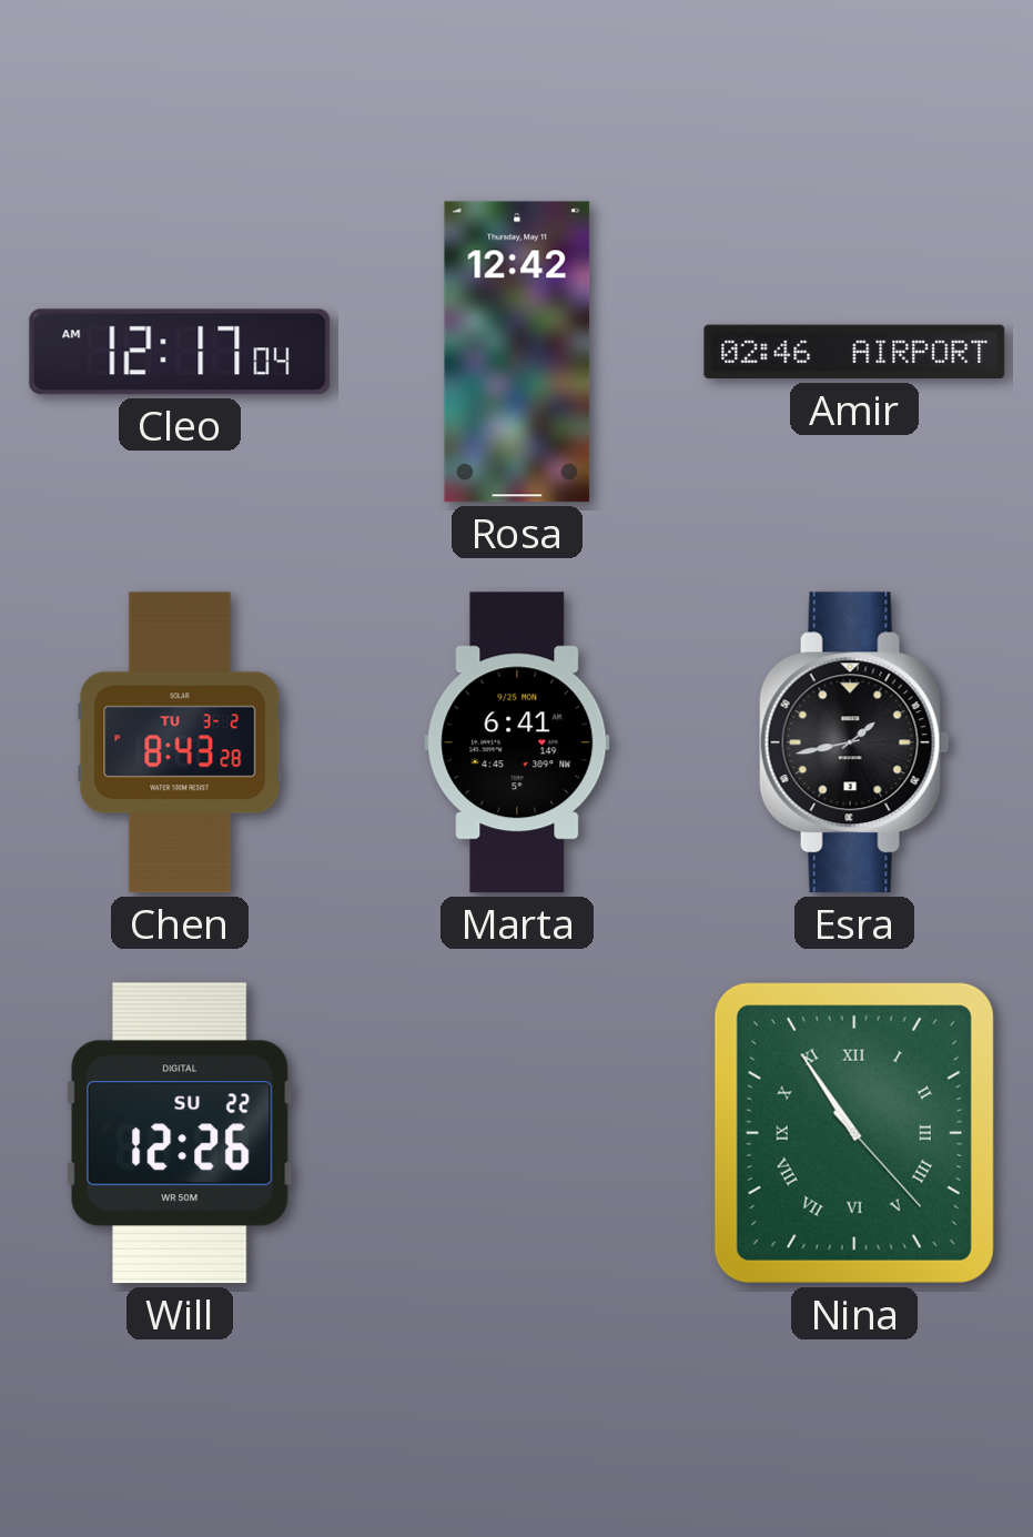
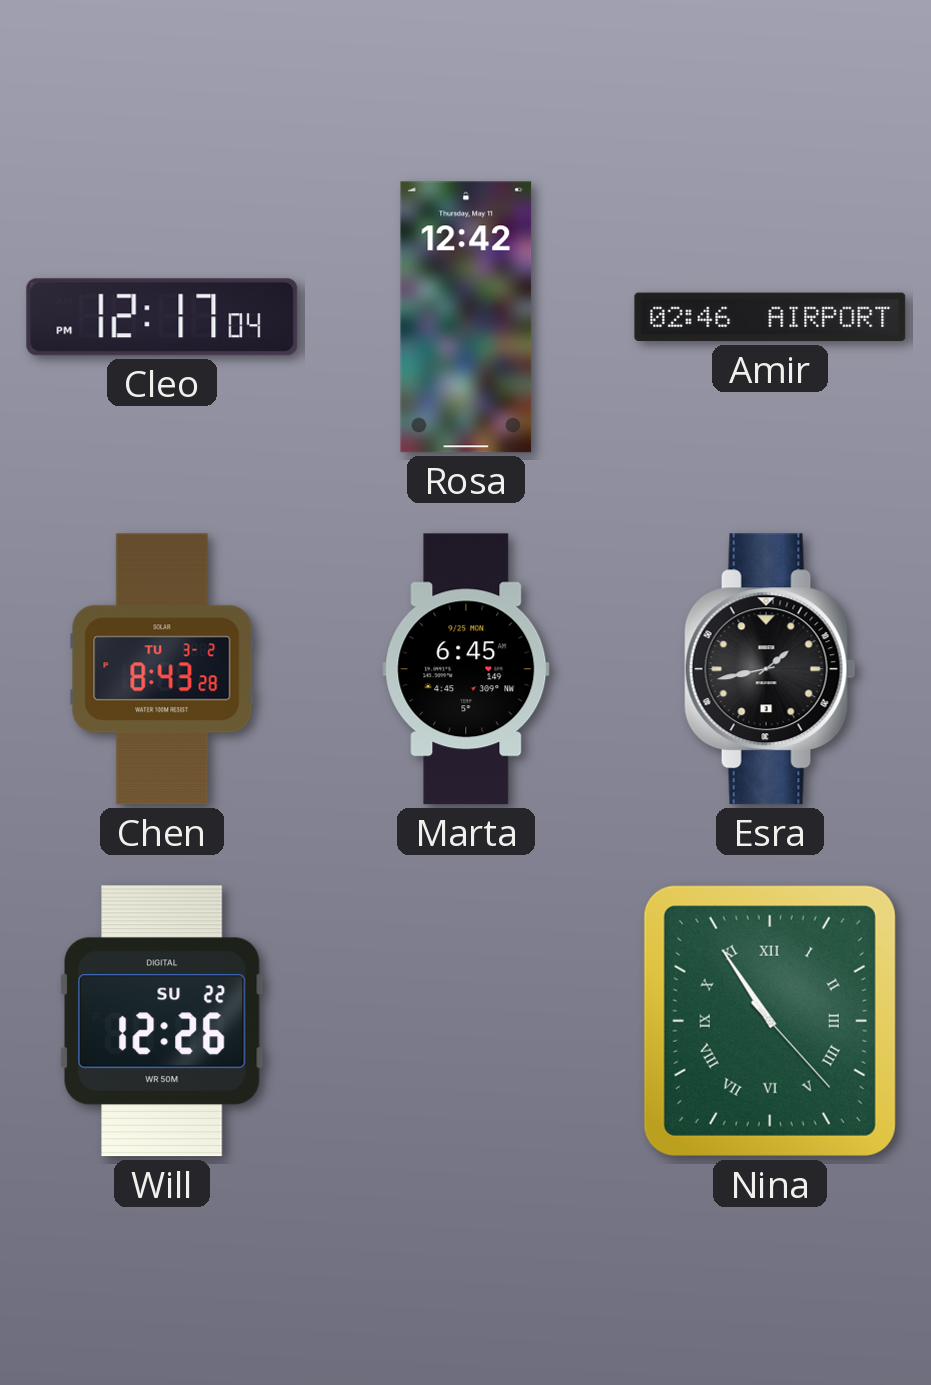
Cleo: 12:17:04 AM -> 12:17:04 PM (162, 317)
Marta: 6:41 -> 6:45 (466, 669)
